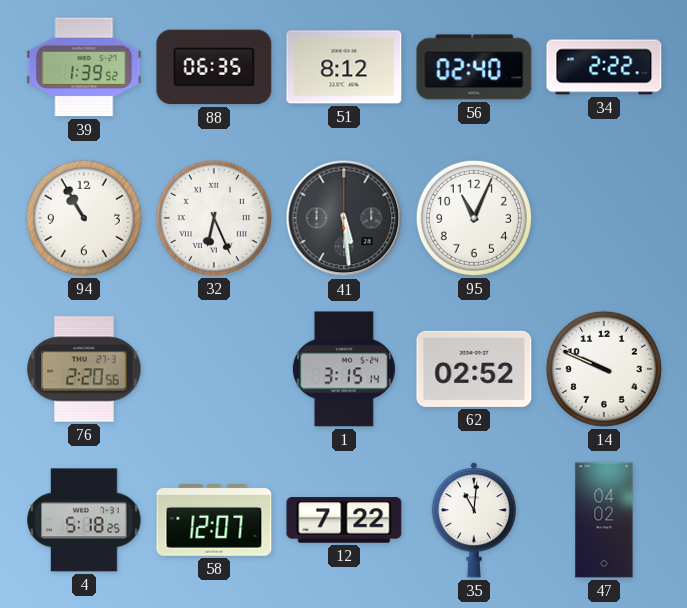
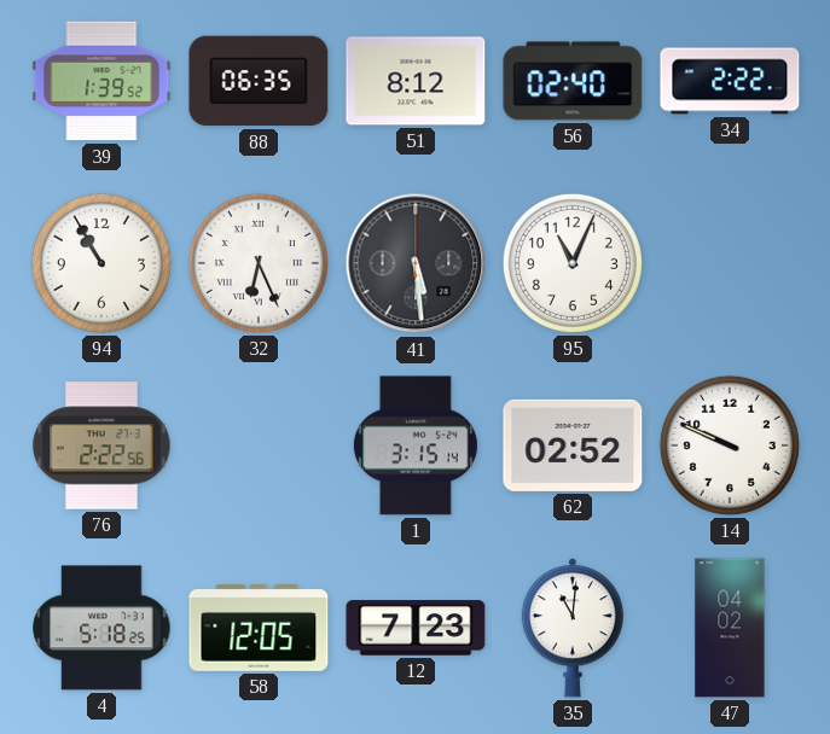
76: 2:20 -> 2:22 (101, 445)
58: 12:07 -> 12:05 (259, 629)
12: 7:22 -> 7:23 (416, 628)
